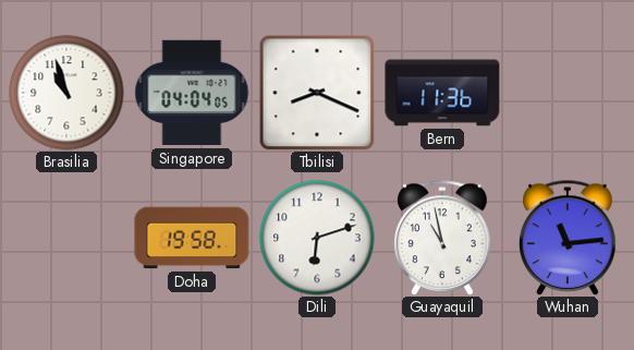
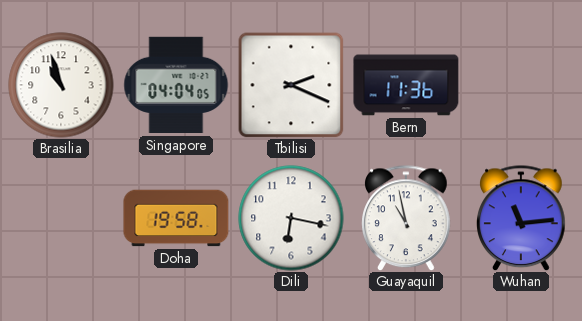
Tbilisi: 8:19 -> 2:19 (291, 85)
Dili: 6:12 -> 6:17 (291, 218)
